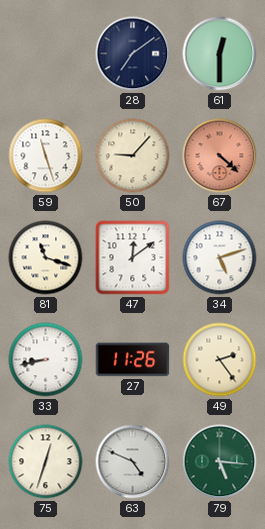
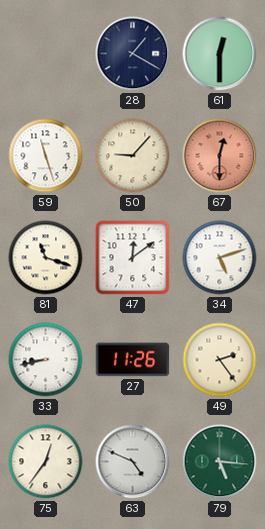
28: 7:09 -> 1:20 (133, 54)
67: 4:22 -> 12:30 (220, 156)
75: 12:33 -> 12:36 (46, 462)
